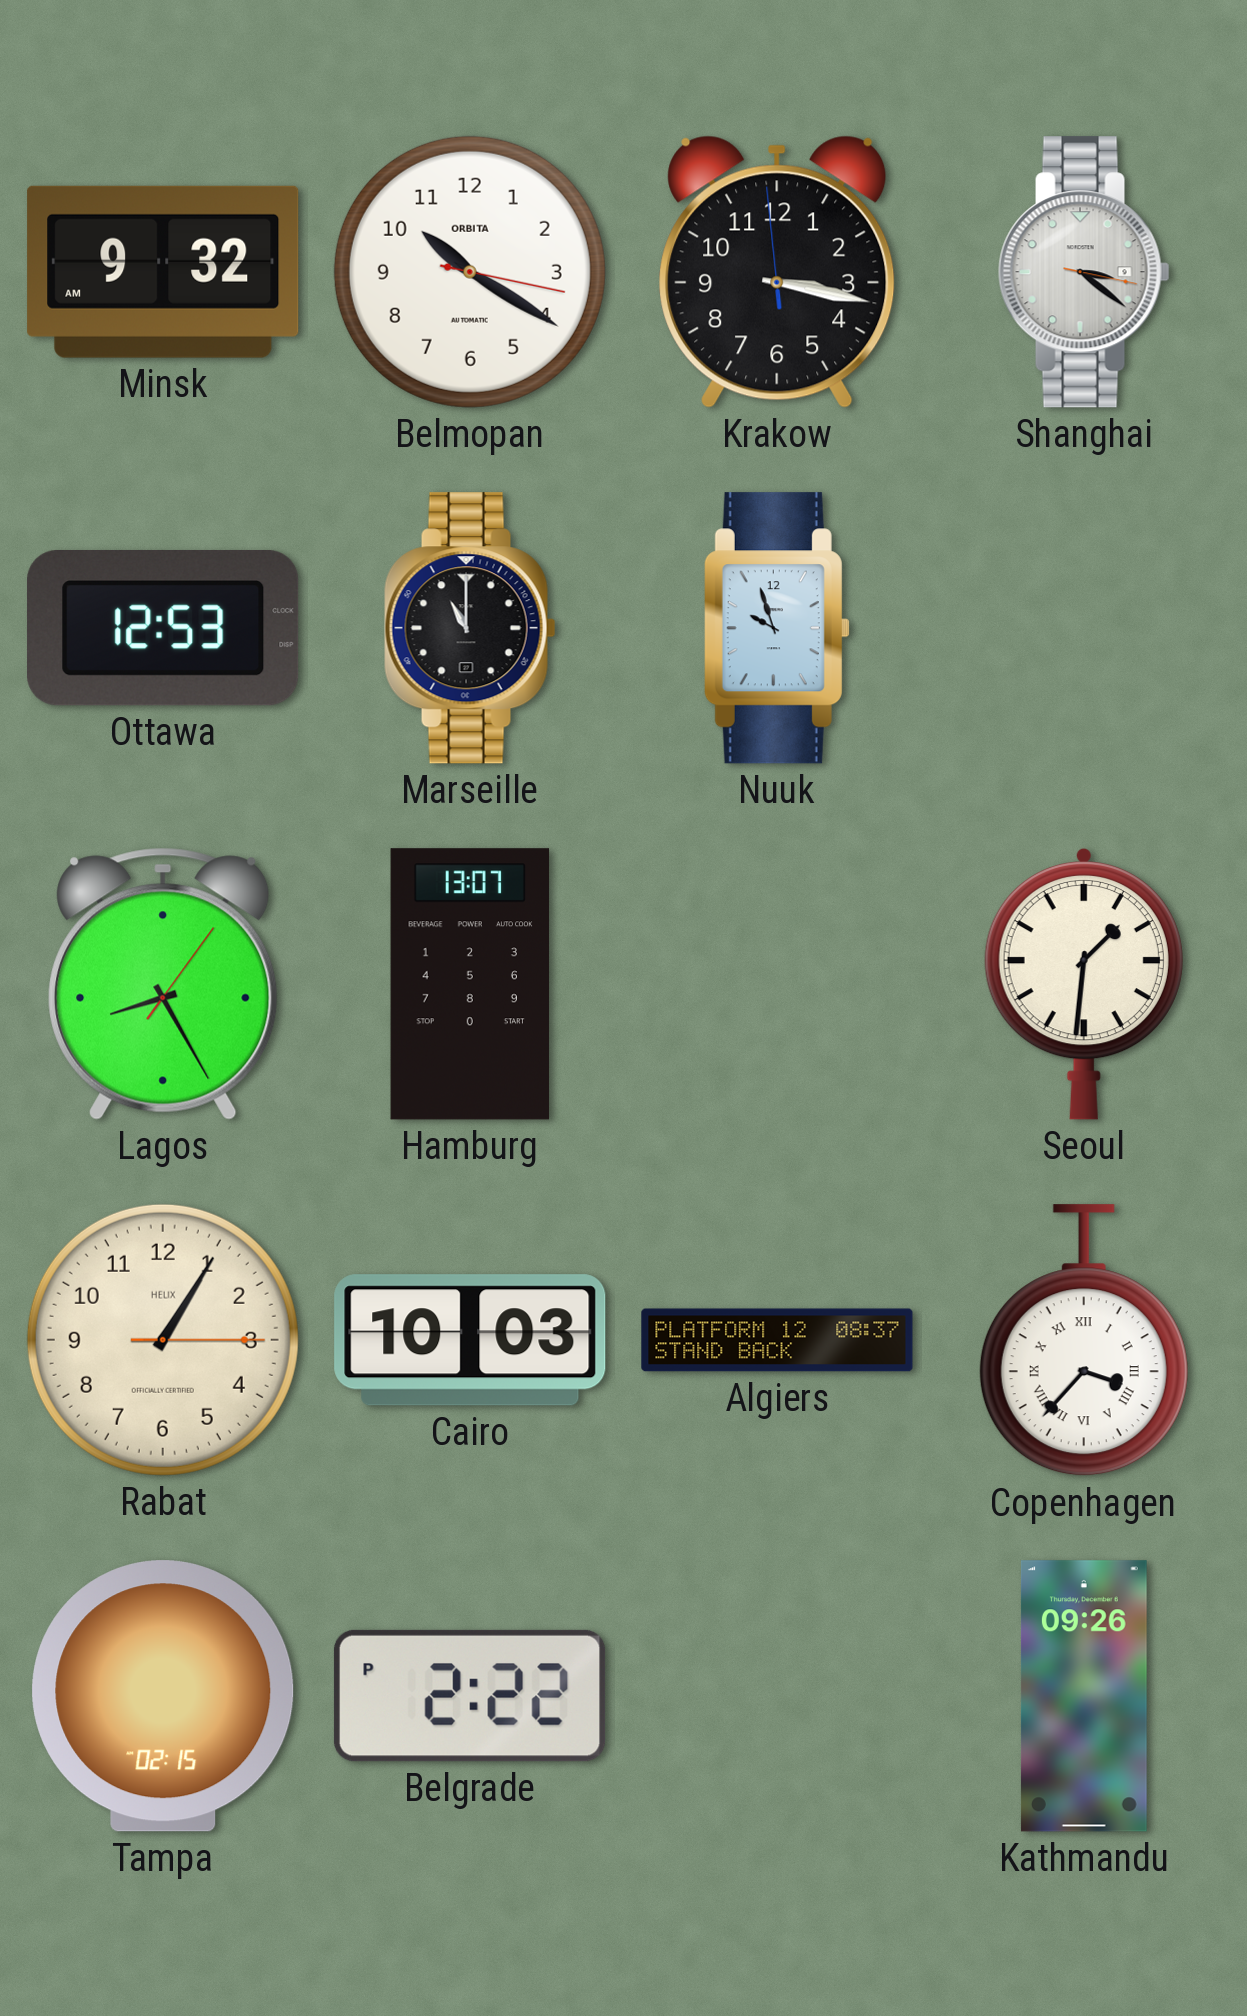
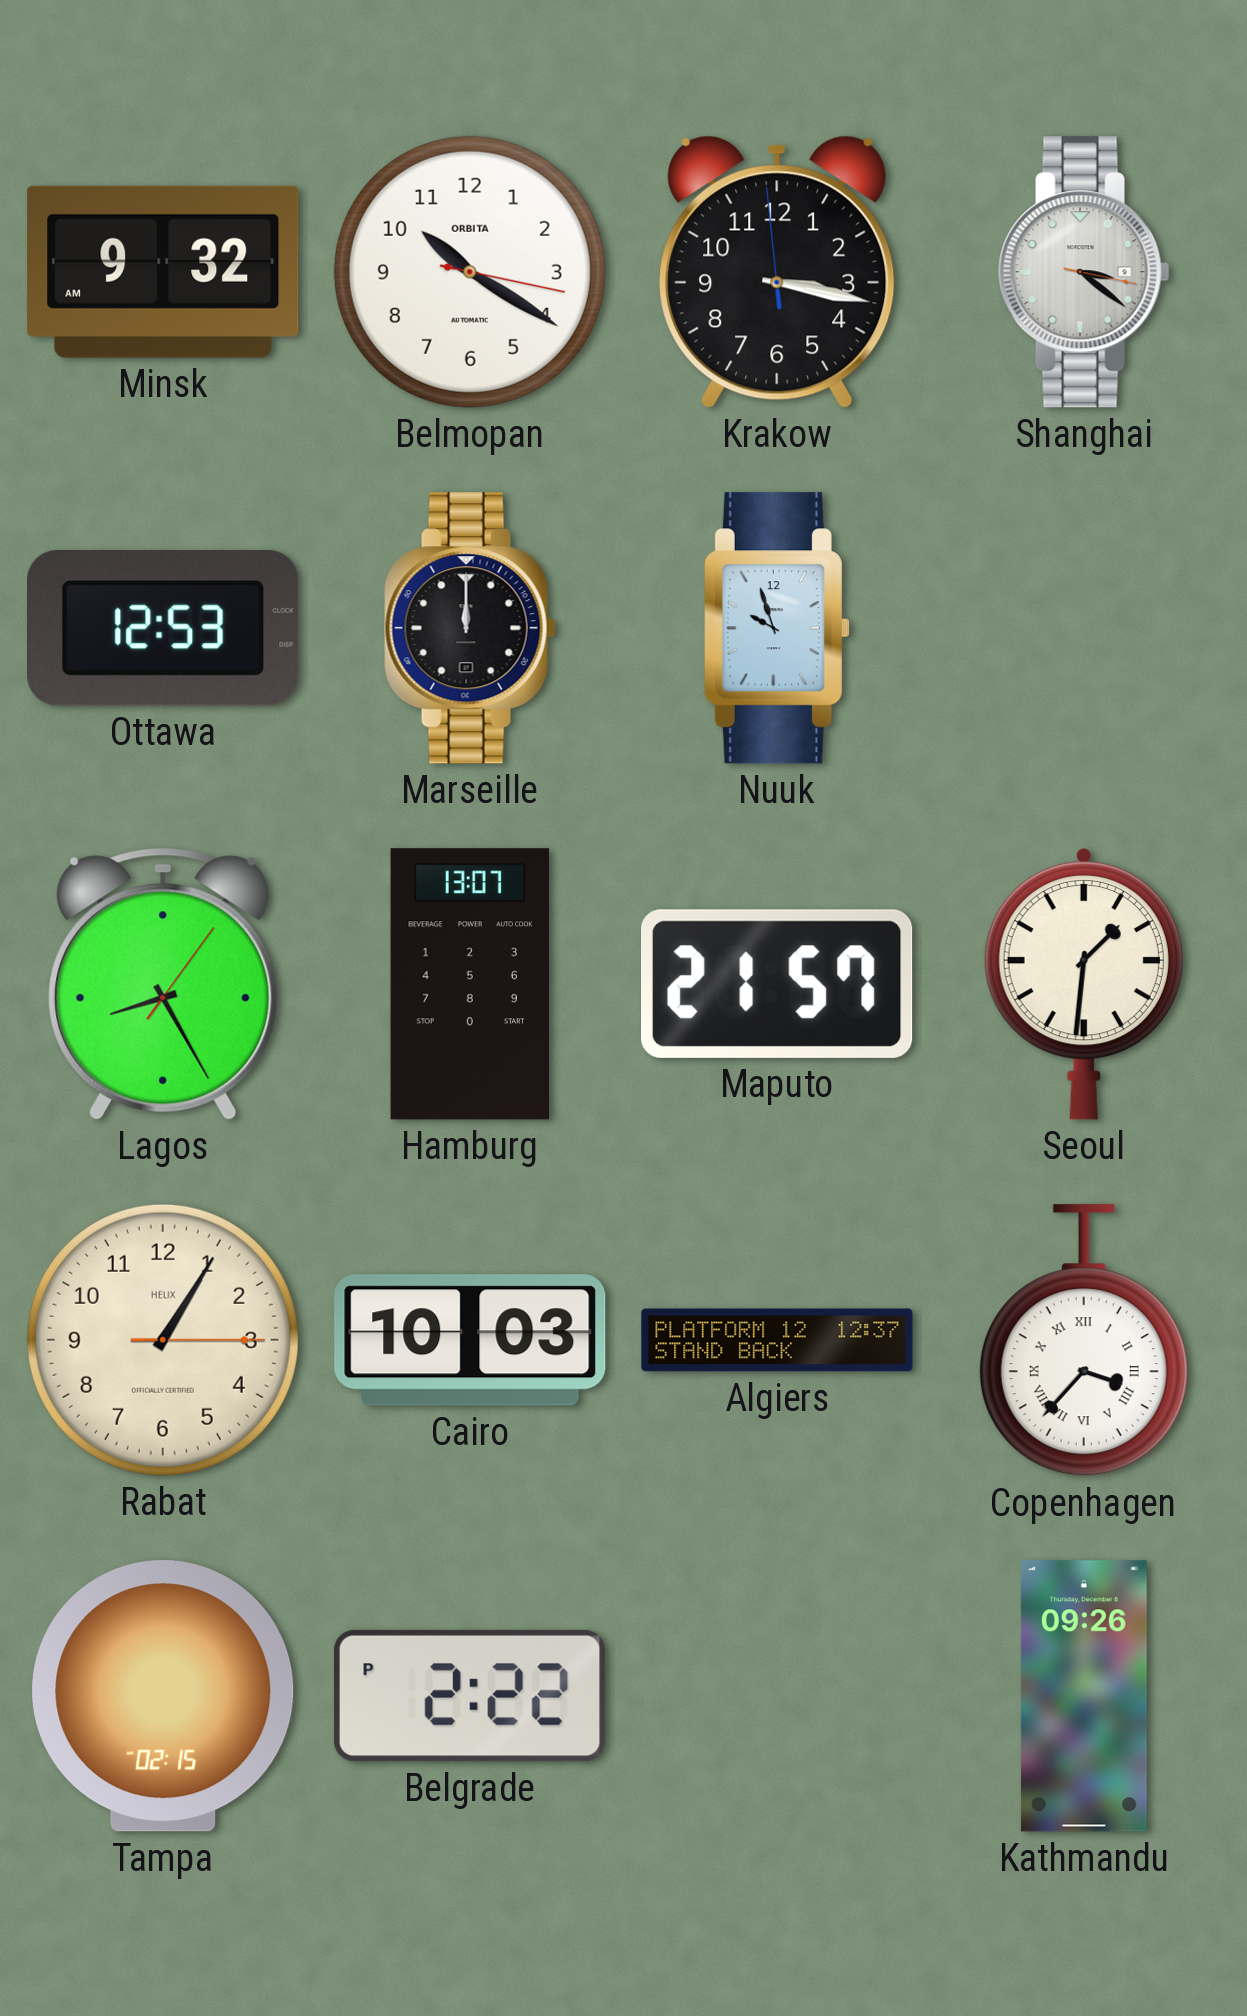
Marseille: 11:00 -> 12:00 (470, 628)
Maputo: none -> 21:57 (778, 984)
Algiers: 08:37 -> 12:37 (777, 1340)
